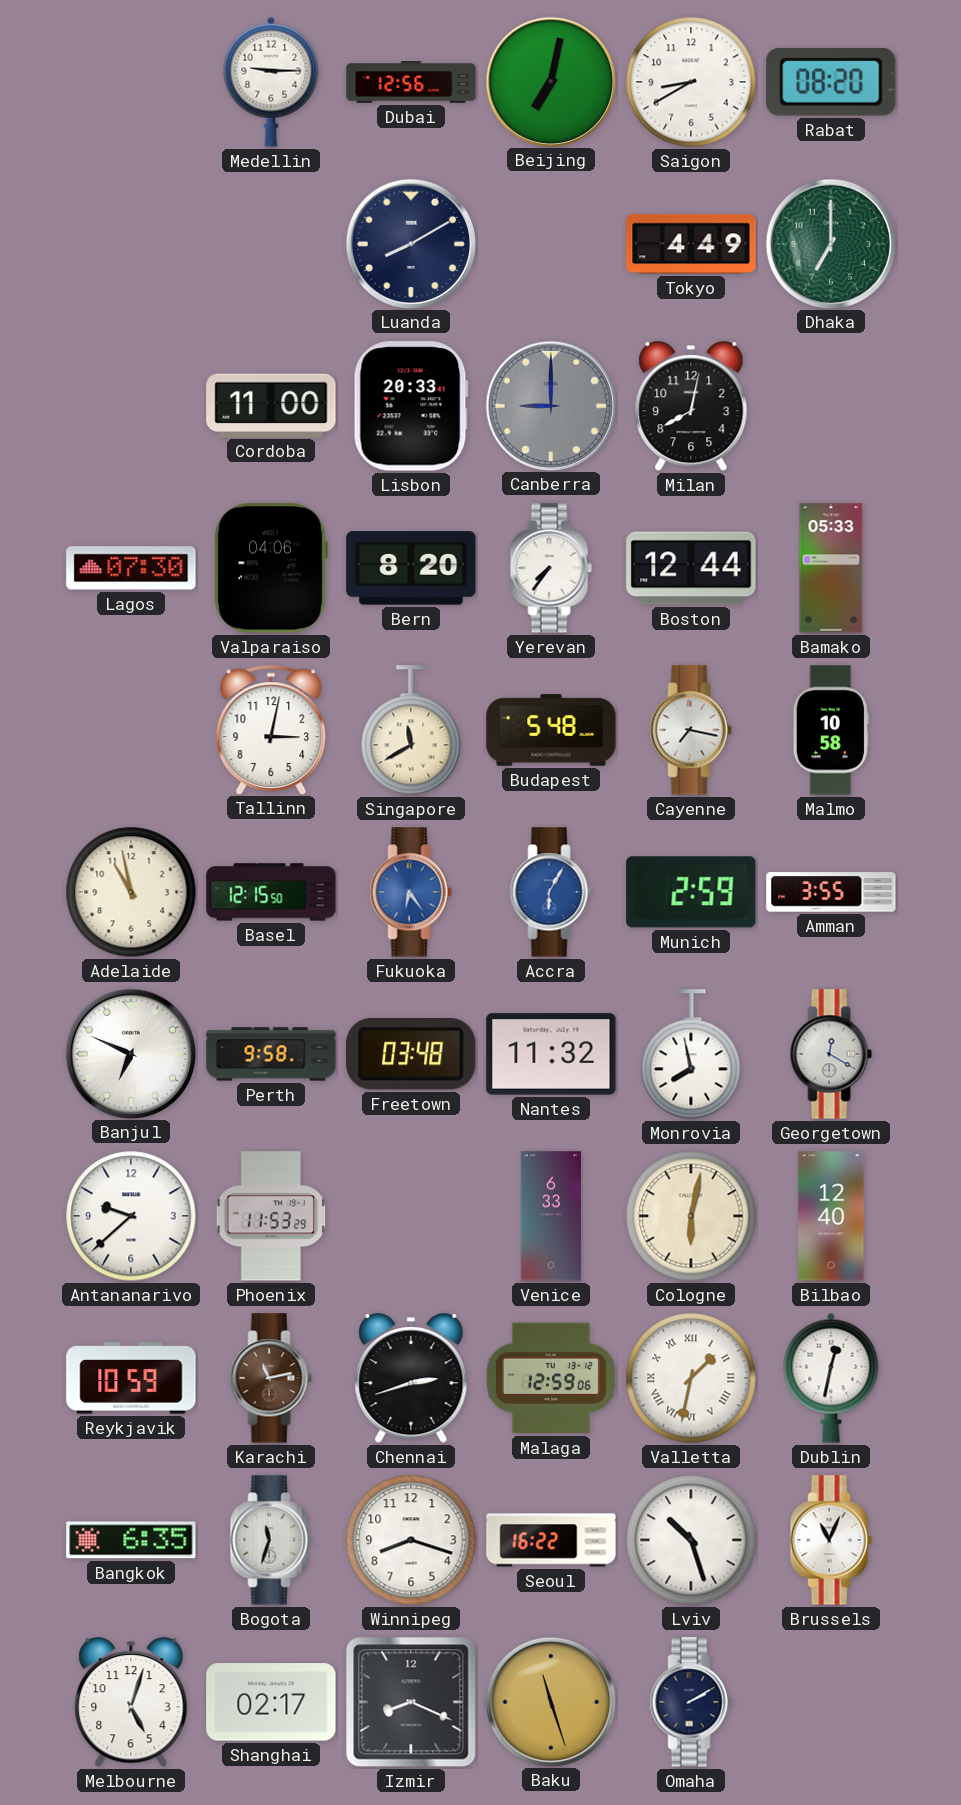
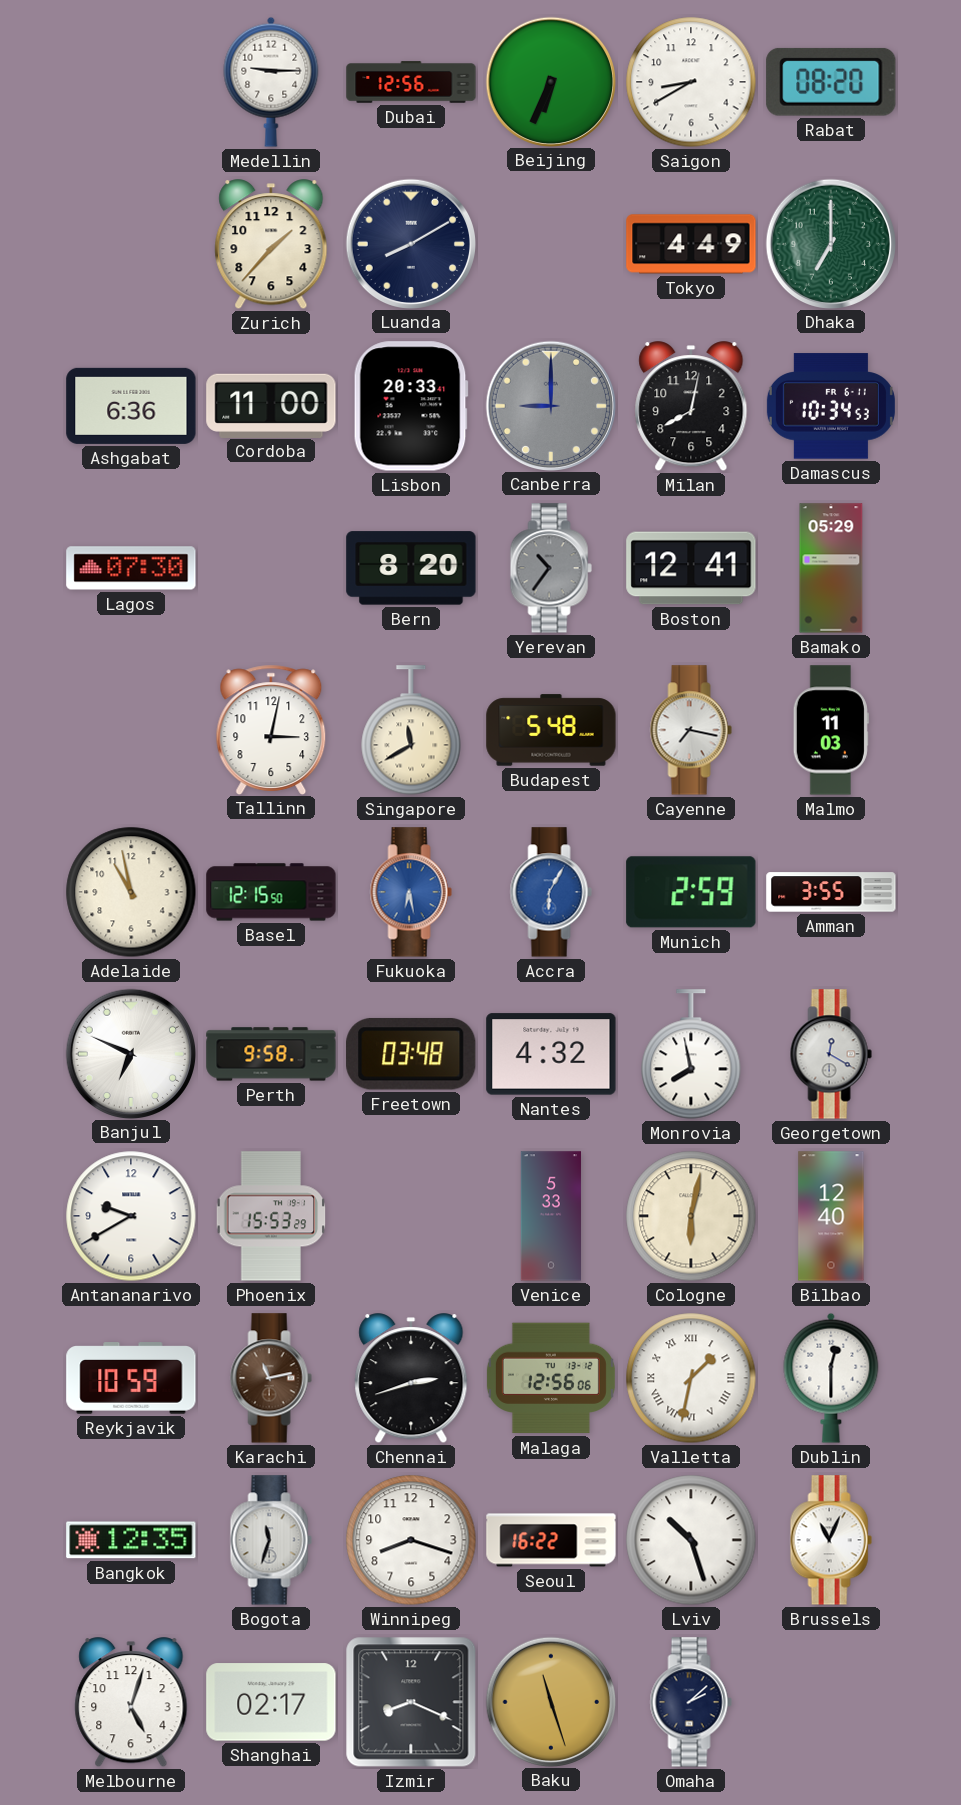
Beijing: 7:02 -> 6:34 (550, 81)
Zurich: none -> 1:37 (271, 245)
Ashgabat: none -> 6:36 (131, 406)
Damascus: none -> 10:34 (831, 406)
Valparaiso: 04:06 -> none (271, 568)
Yerevan: 7:36 -> 10:36 (551, 568)
Yerevan dial: white -> grey (551, 568)
Boston: 12:44 -> 12:41 (691, 568)
Bamako: 05:33 -> 05:29 (831, 568)
Malmo: 10:58 -> 11:03 (831, 730)
Fukuoka: 6:24 -> 6:28 (411, 892)
Nantes: 11:32 -> 4:32 (551, 1054)
Antananarivo: 9:38 -> 9:40 (131, 1216)
Phoenix: 11:53 -> 15:53 (271, 1216)
Venice: 6:33 -> 5:33 (551, 1216)
Malaga: 12:59 -> 12:56 (551, 1378)
Dublin: 12:32 -> 12:30 (831, 1378)
Bangkok: 6:35 -> 12:35 (131, 1540)
Omaha: 2:10 -> 2:08 (691, 1702)
